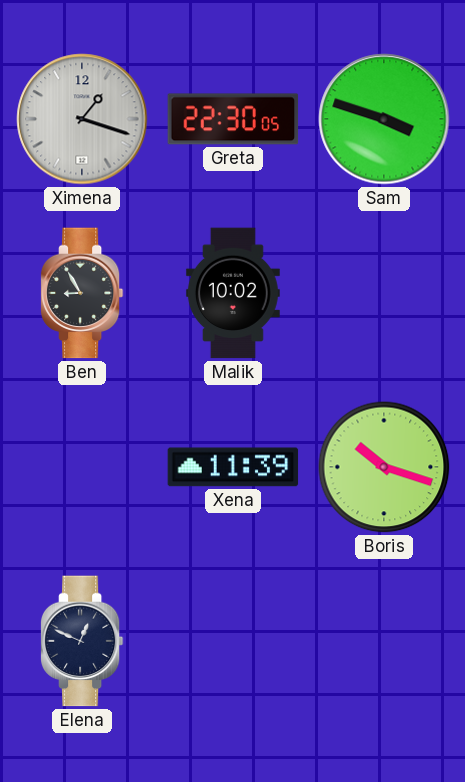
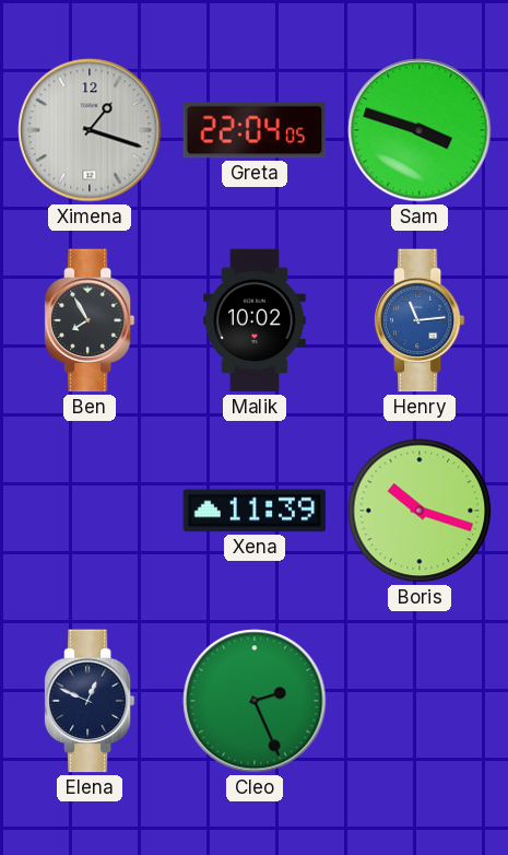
Greta: 22:30 -> 22:04 (255, 130)
Ben: 8:55 -> 7:55 (90, 320)
Henry: none -> 11:14 (420, 320)
Cleo: none -> 2:26 (255, 701)
